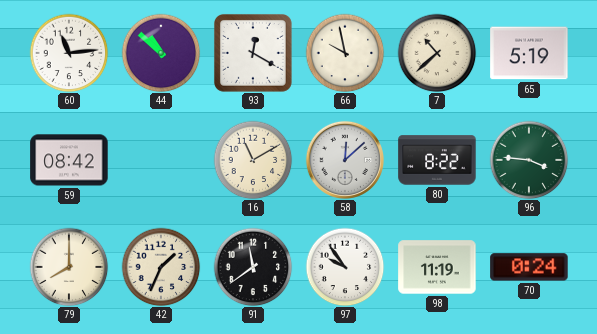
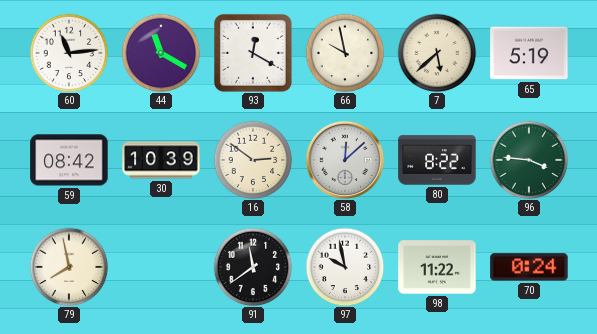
44: 10:52 -> 11:20 (161, 53)
7: 10:38 -> 5:38 (437, 53)
30: none -> 10:39 (161, 160)
16: 11:10 -> 2:51 (253, 160)
79: 8:00 -> 7:58 (69, 267)
42: 1:34 -> none (161, 267)
97: 9:54 -> 9:58 (345, 267)
98: 11:19 -> 11:22 (437, 267)
